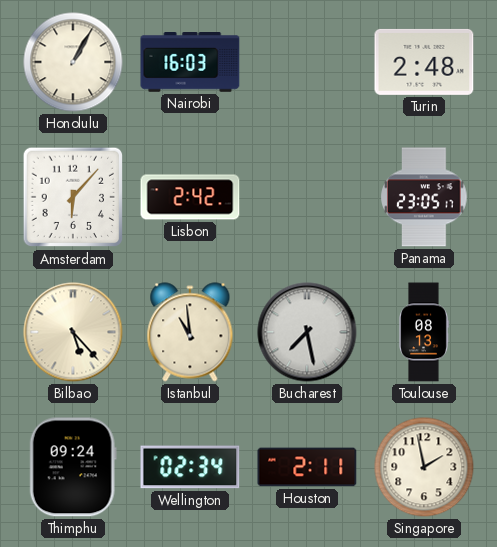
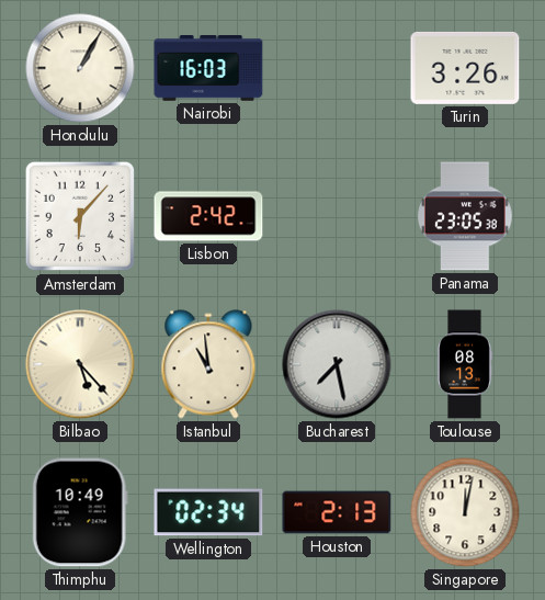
Turin: 2:48 -> 3:26 (465, 68)
Panama: 23:05:17 -> 23:05:38 (465, 216)
Thimphu: 09:24 -> 10:49 (80, 512)
Houston: 2:11 -> 2:13 (337, 512)
Singapore: 1:58 -> 12:02 (465, 512)
